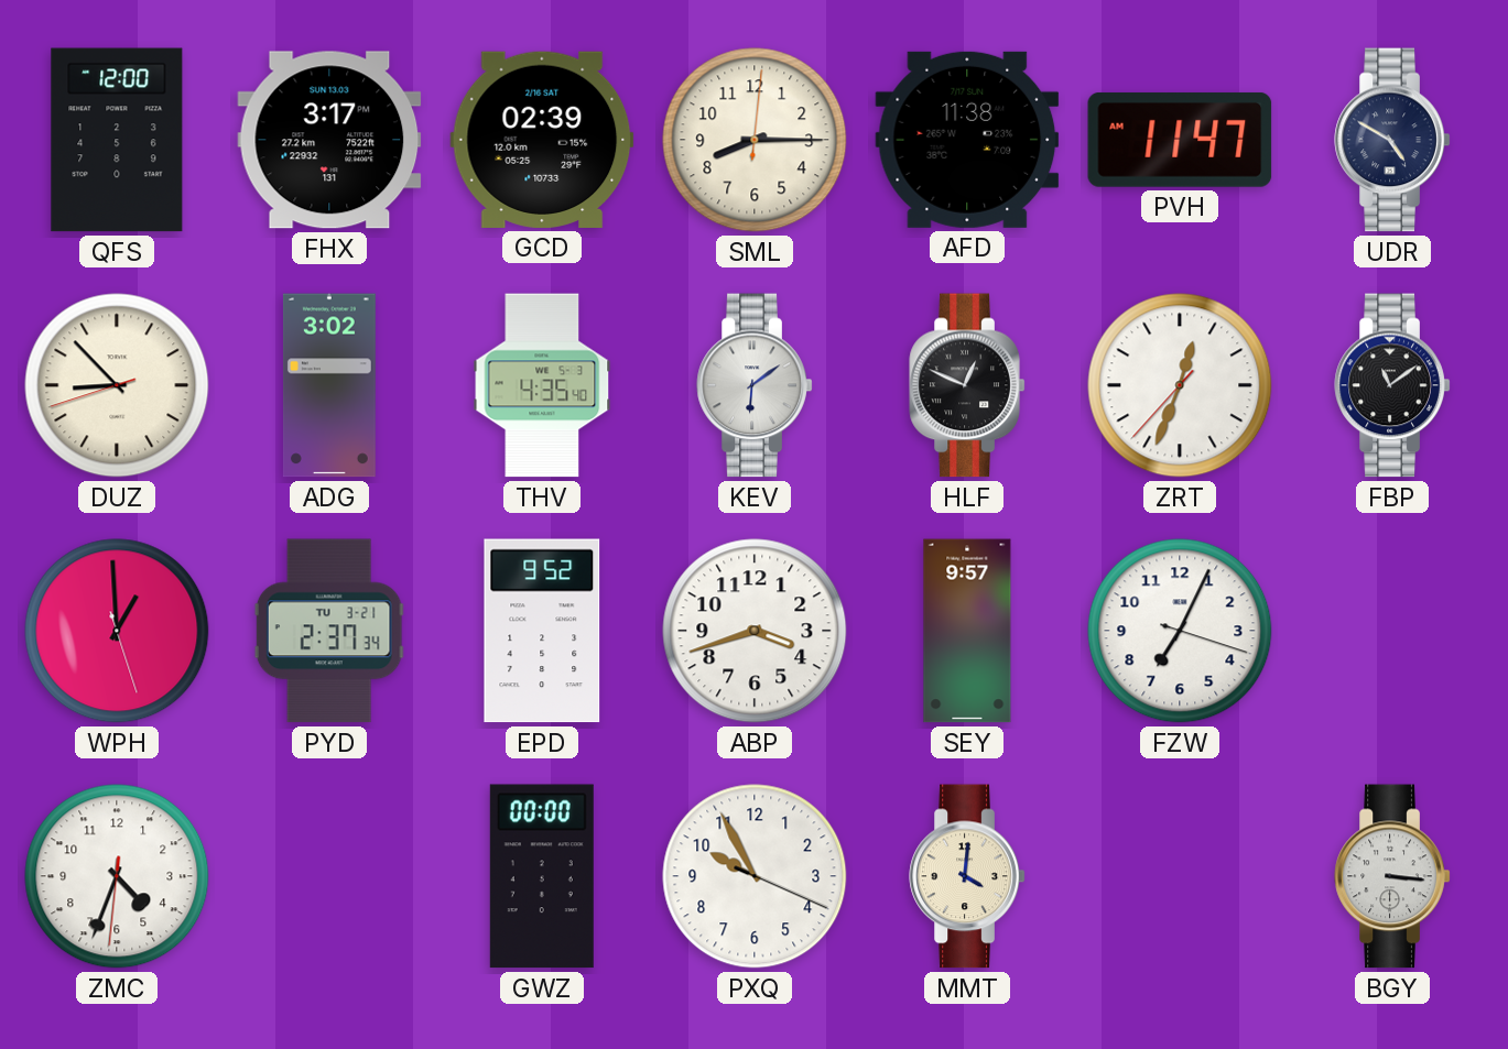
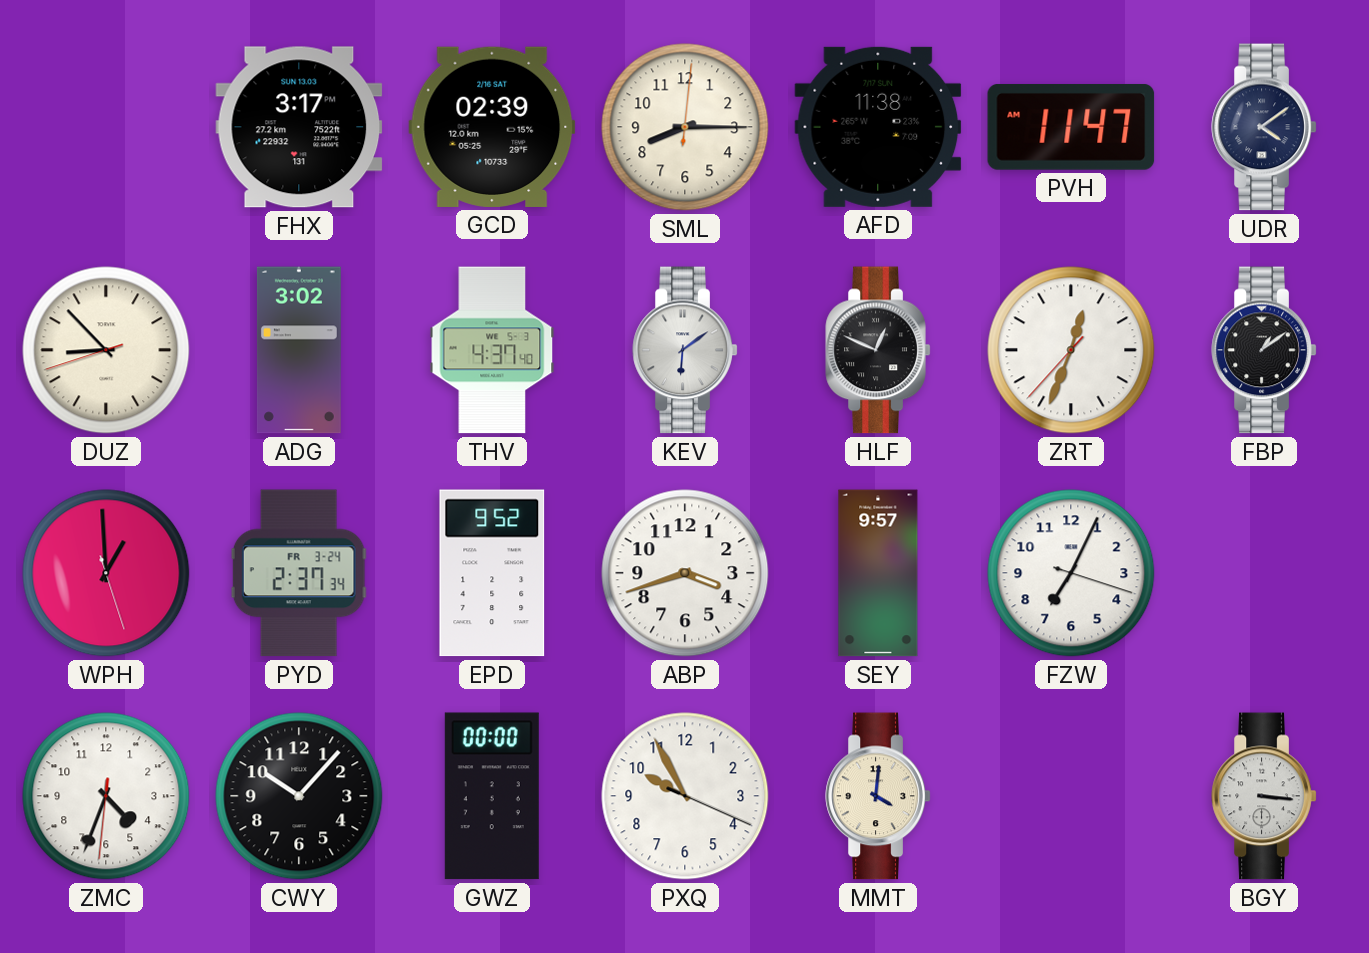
QFS: 12:00 -> none (117, 140)
UDR: 4:50 -> 4:09 (1264, 127)
THV: 4:35 -> 4:37 (492, 350)
FBP: 11:09 -> 1:09 (1264, 350)
PYD date: TU 3-21 -> FR 3-24 (299, 573)
CWY: none -> 10:07 (299, 796)
